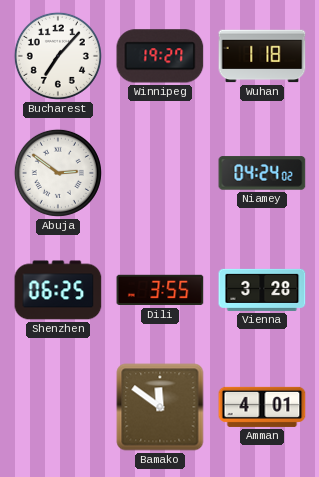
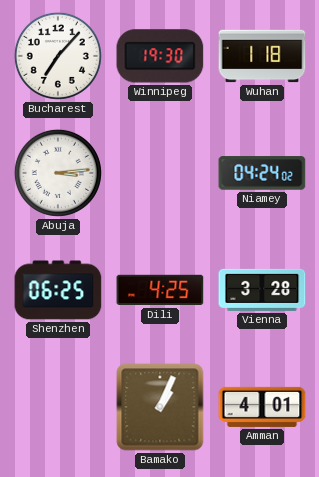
Winnipeg: 19:27 -> 19:30 (160, 56)
Abuja: 2:51 -> 3:14 (58, 173)
Dili: 3:55 -> 4:25 (160, 290)
Bamako: 11:51 -> 1:04 (160, 407)
